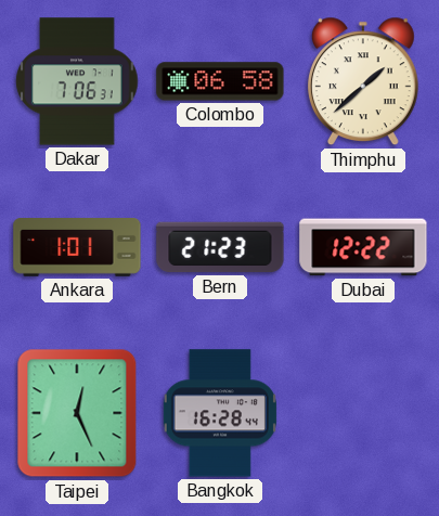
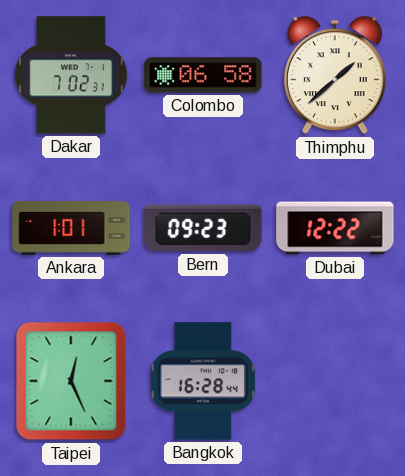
Dakar: 7:06 -> 7:02 (71, 75)
Bern: 21:23 -> 09:23 (203, 228)
